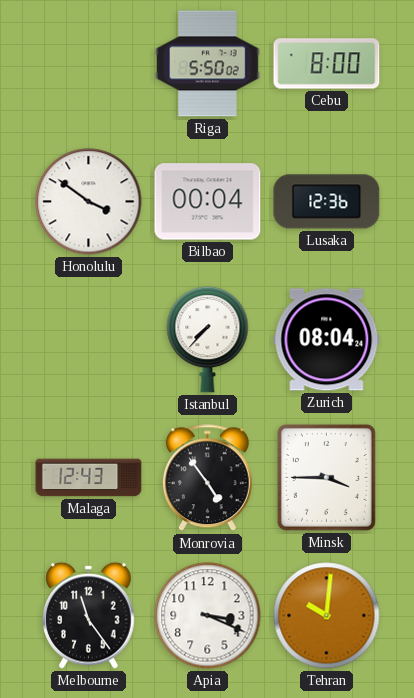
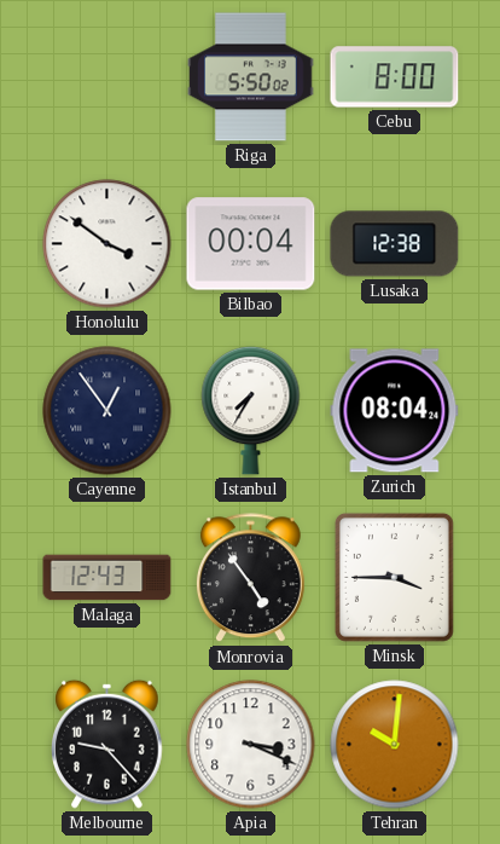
Lusaka: 12:36 -> 12:38 (395, 244)
Cayenne: none -> 12:54 (107, 411)
Istanbul: 7:37 -> 7:35 (251, 410)
Melbourne: 11:24 -> 9:23 (107, 744)
